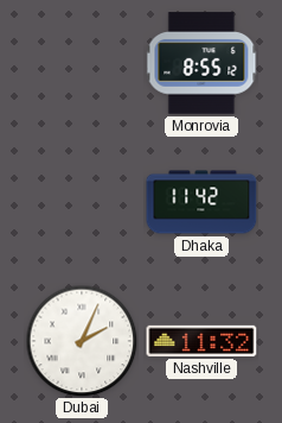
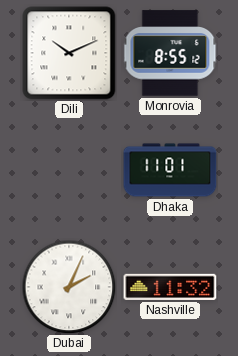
Dili: none -> 10:11 (69, 53)
Dhaka: 11:42 -> 11:01 (170, 170)
